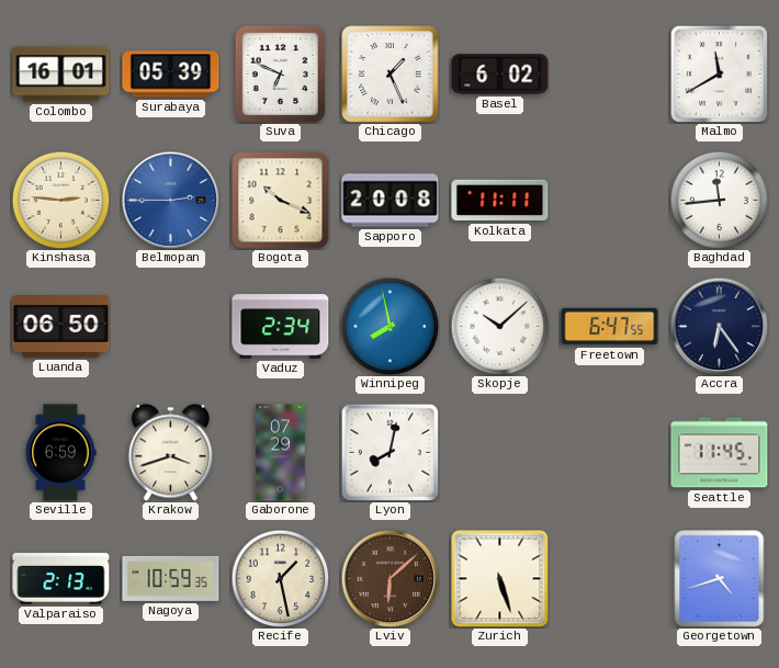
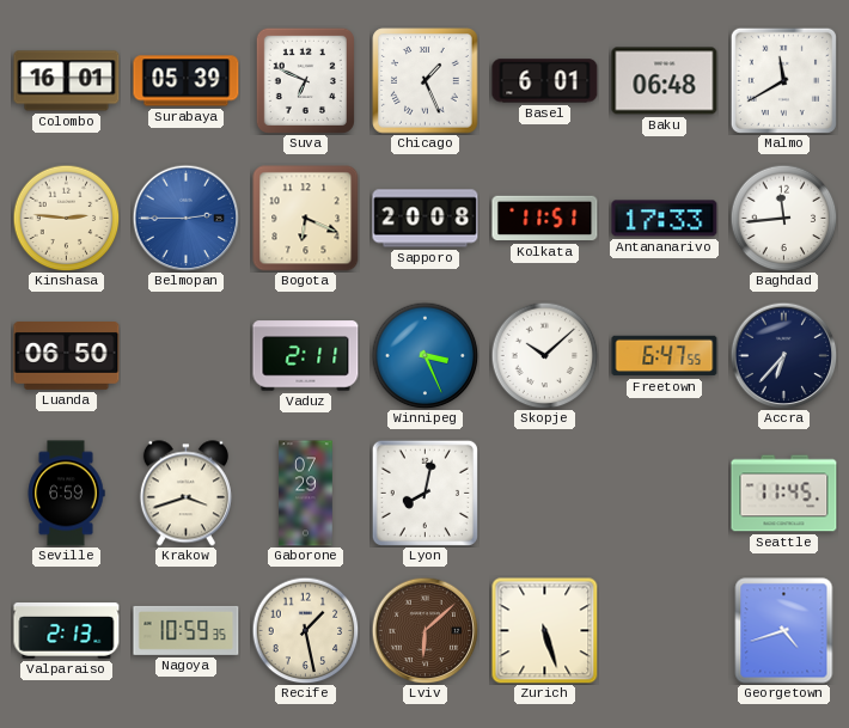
Basel: 6:02 -> 6:01 (545, 81)
Baku: none -> 06:48 (665, 81)
Bogota: 10:19 -> 6:19 (306, 219)
Kolkata: 11:11 -> 11:51 (545, 219)
Antananarivo: none -> 17:33 (665, 219)
Vaduz: 2:34 -> 2:11 (306, 356)
Winnipeg: 7:58 -> 3:26 (424, 355)
Accra: 6:24 -> 6:37 (783, 355)
